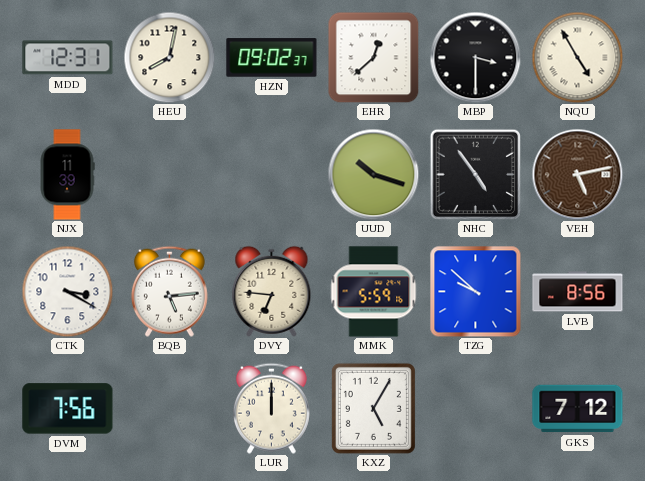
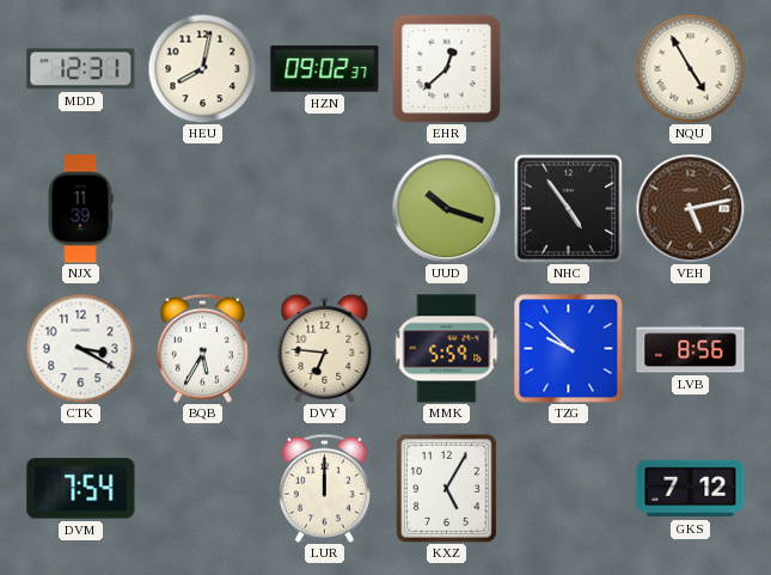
MBP: 3:30 -> none (475, 57)
BQB: 5:14 -> 5:35 (202, 348)
DVM: 7:56 -> 7:54 (81, 489)
